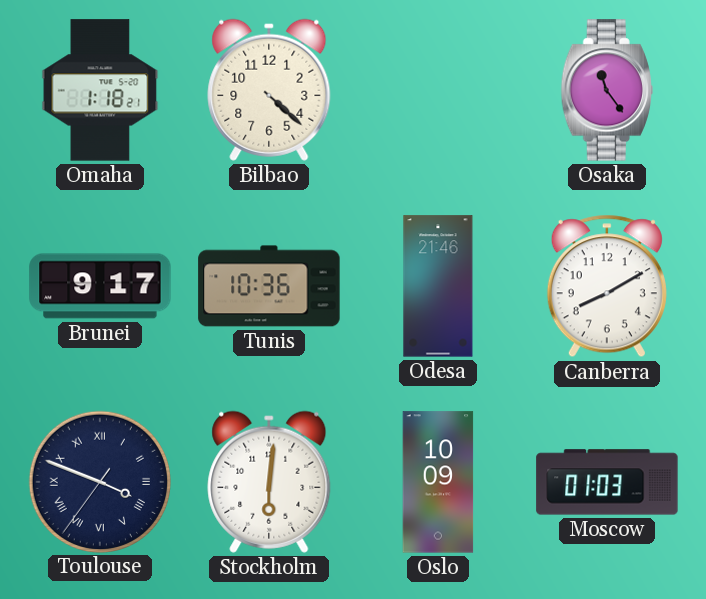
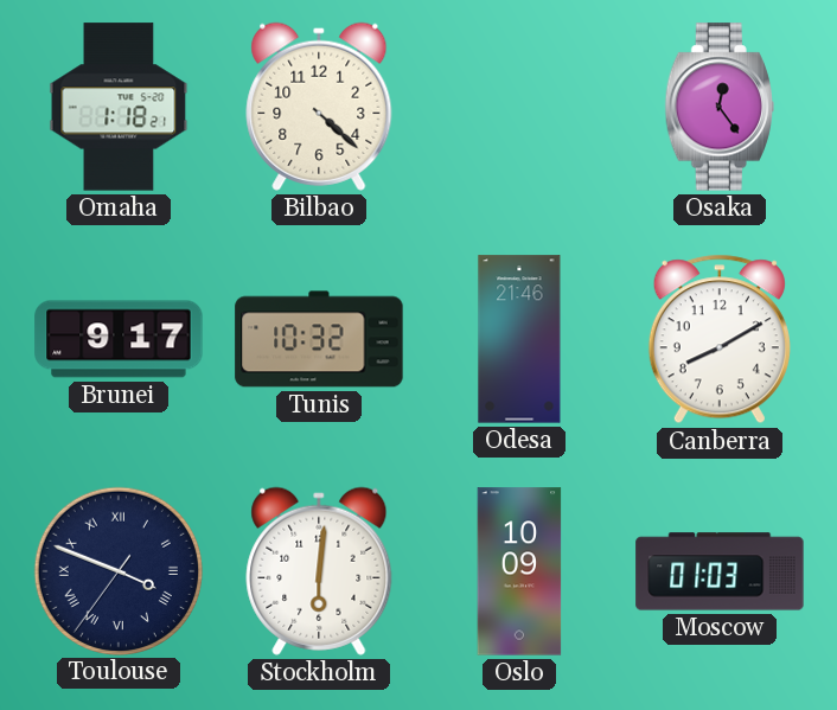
Osaka: 11:24 -> 12:24 (720, 107)
Tunis: 10:36 -> 10:32 (319, 339)
